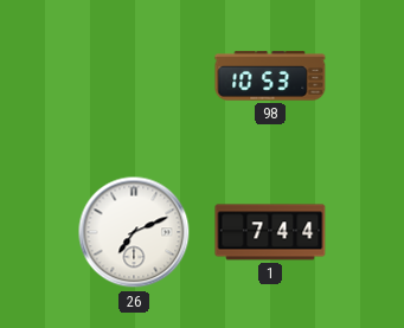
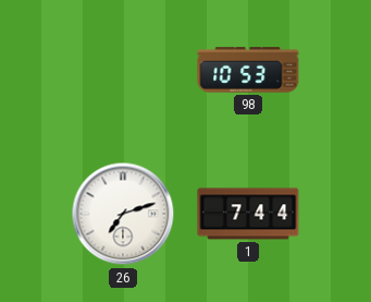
26: 7:11 -> 7:12 (123, 214)
